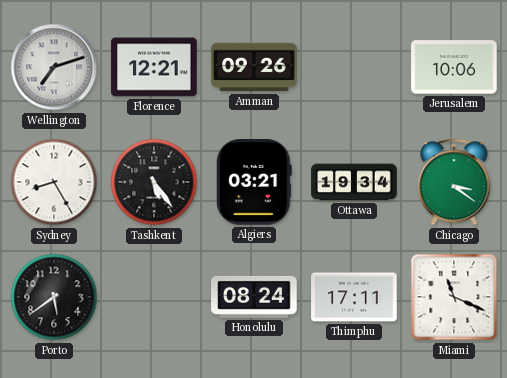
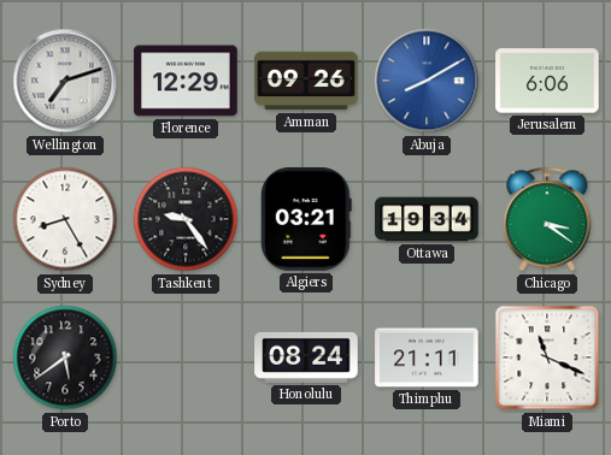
Florence: 12:21 -> 12:29 (186, 81)
Abuja: none -> 8:10 (427, 81)
Jerusalem: 10:06 -> 6:06 (547, 81)
Tashkent: 5:24 -> 9:24 (186, 219)
Thimphu: 17:11 -> 21:11 (427, 357)
